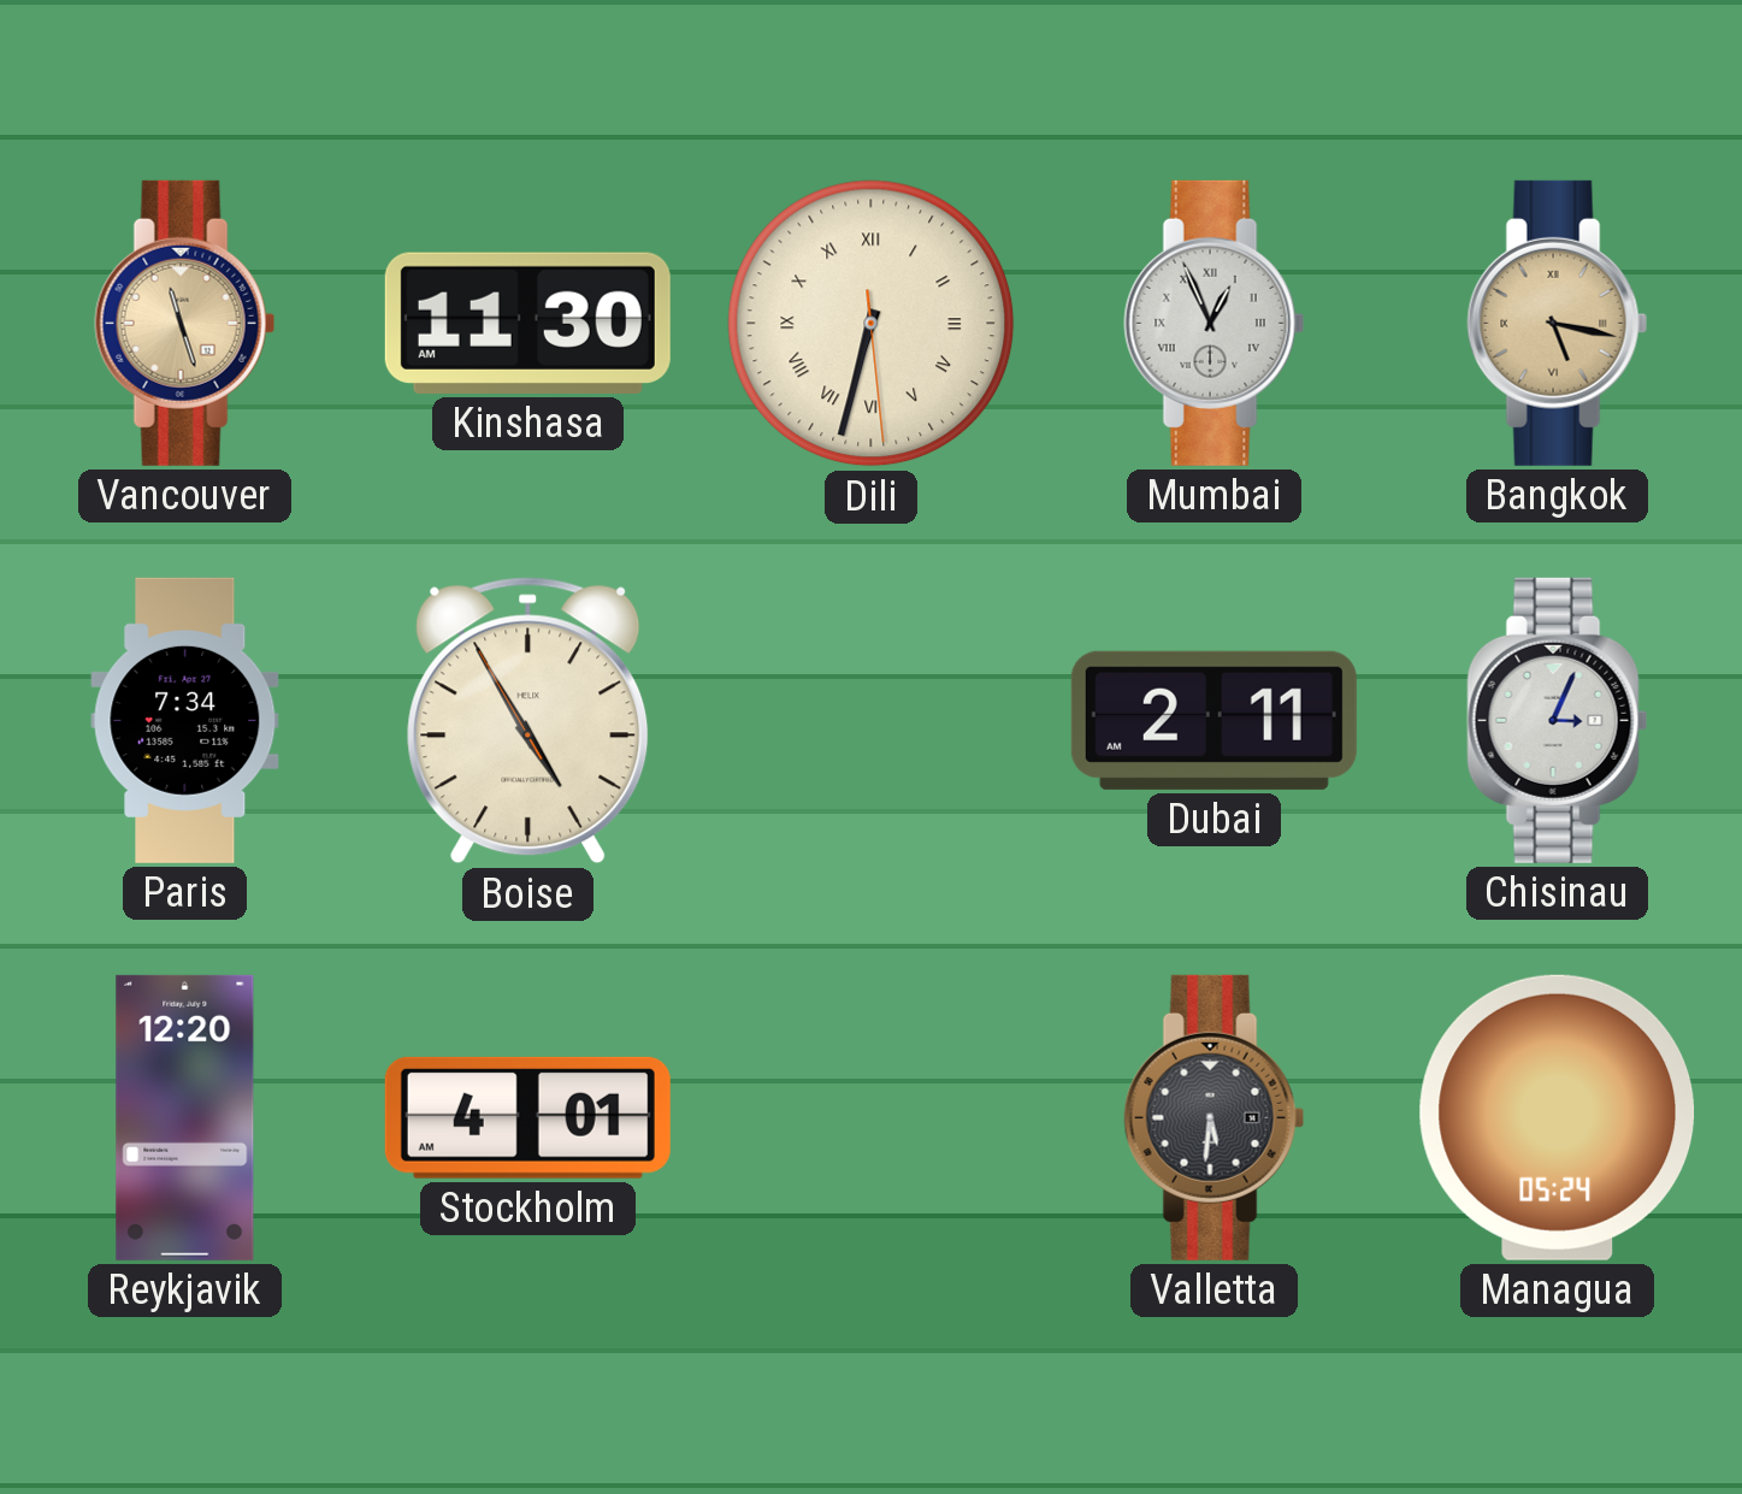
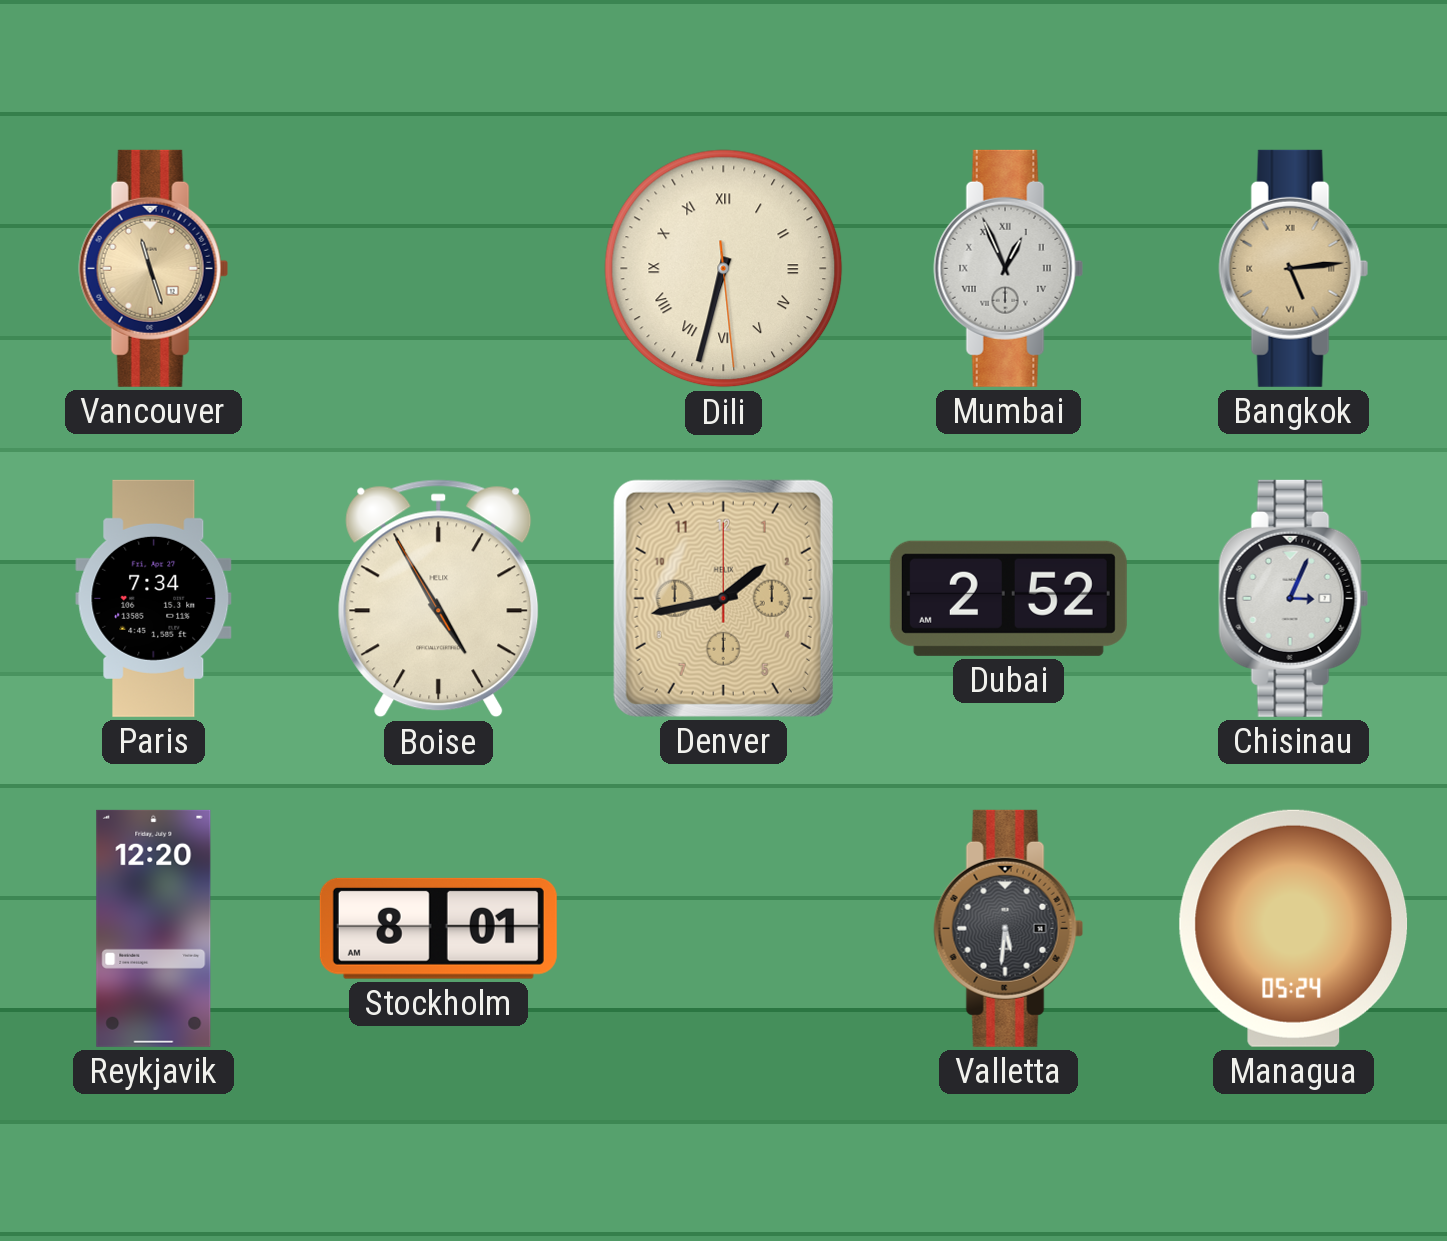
Kinshasa: 11:30 -> none (527, 323)
Bangkok: 5:17 -> 5:14 (1294, 268)
Denver: none -> 1:43 (723, 598)
Dubai: 2:11 -> 2:52 (1008, 598)
Stockholm: 4:01 -> 8:01 (438, 928)
